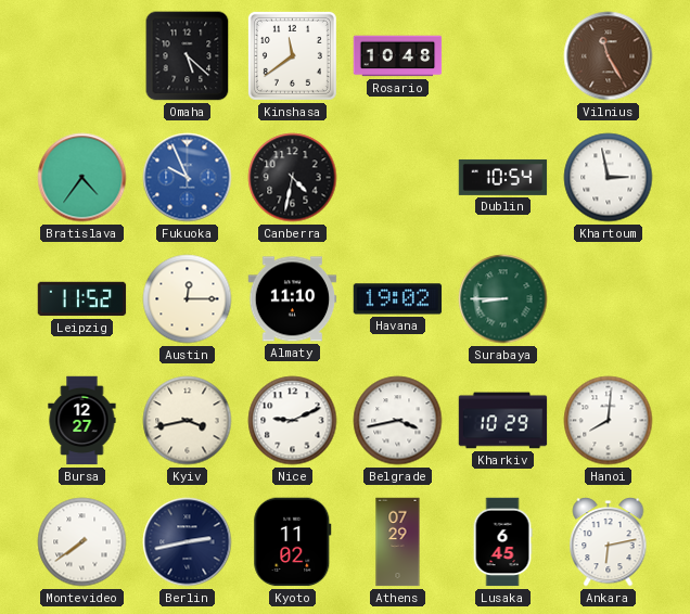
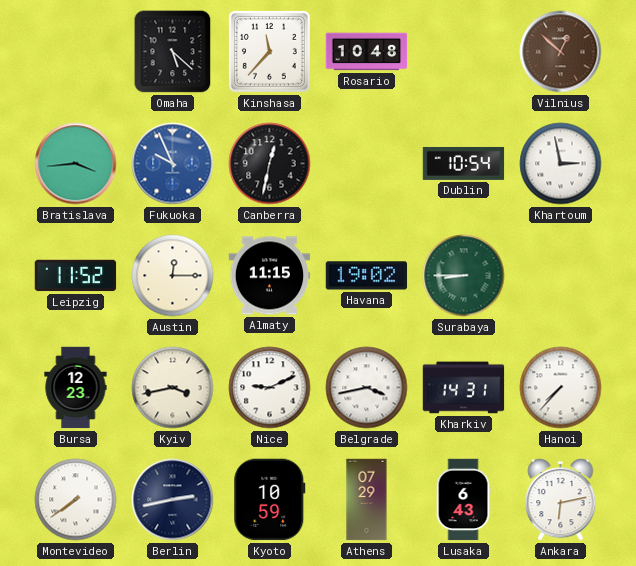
Kinshasa: 11:39 -> 11:37 (269, 51)
Vilnius: 11:25 -> 12:52 (561, 52)
Bratislava: 4:36 -> 3:44 (76, 164)
Canberra: 4:32 -> 12:32 (270, 164)
Almaty: 11:10 -> 11:15 (270, 276)
Bursa: 12:27 -> 12:23 (76, 388)
Kharkiv: 10:29 -> 14:31 (464, 388)
Hanoi: 8:01 -> 7:37 (561, 388)
Kyoto: 11:02 -> 10:59 (270, 500)
Lusaka: 6:45 -> 6:43 (463, 500)
